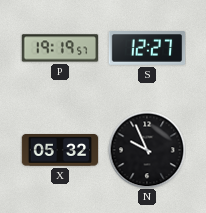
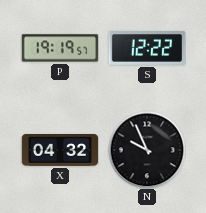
S: 12:27 -> 12:22 (147, 49)
X: 05:32 -> 04:32 (60, 151)
